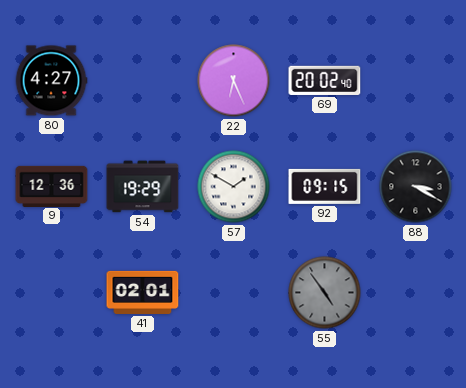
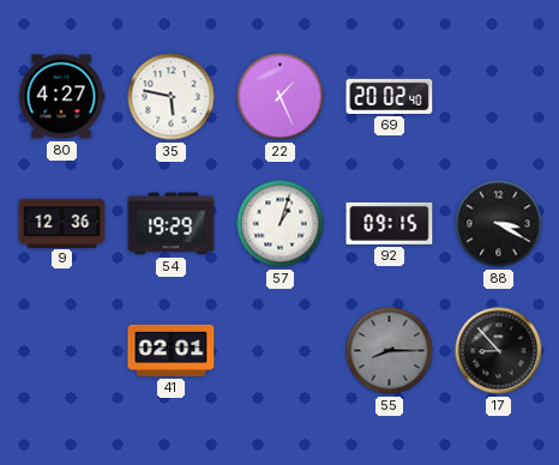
35: none -> 5:47 (172, 97)
22: 6:26 -> 1:26 (281, 97)
57: 1:50 -> 1:03 (281, 224)
55: 4:54 -> 8:15 (390, 351)
17: none -> 8:53 (499, 351)
